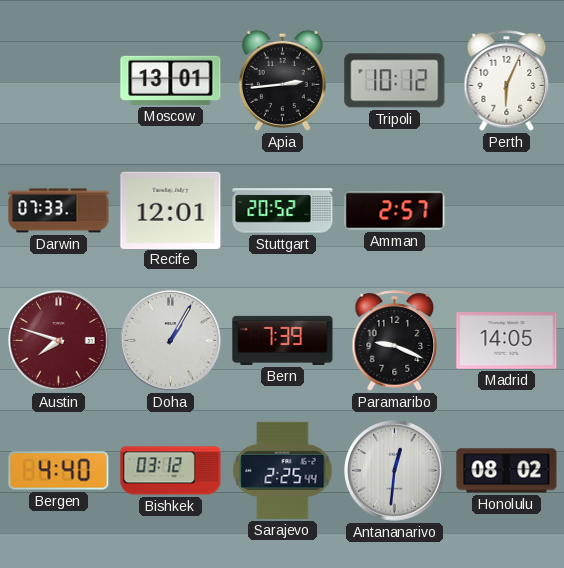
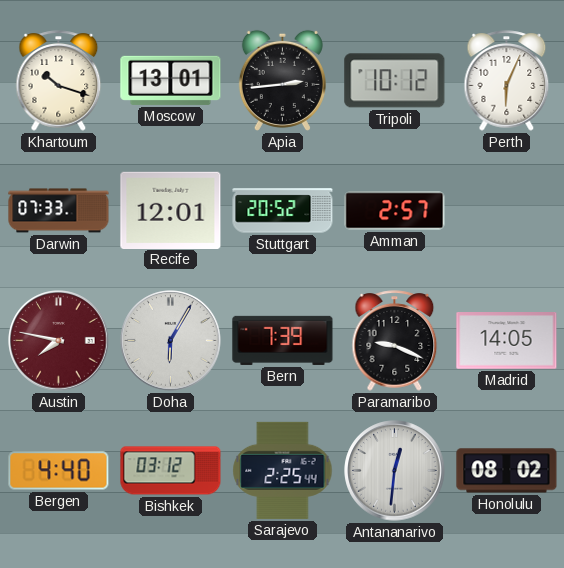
Khartoum: none -> 10:18 (59, 81)
Austin: 7:48 -> 7:47 (59, 341)
Doha: 1:05 -> 6:05 (171, 341)
